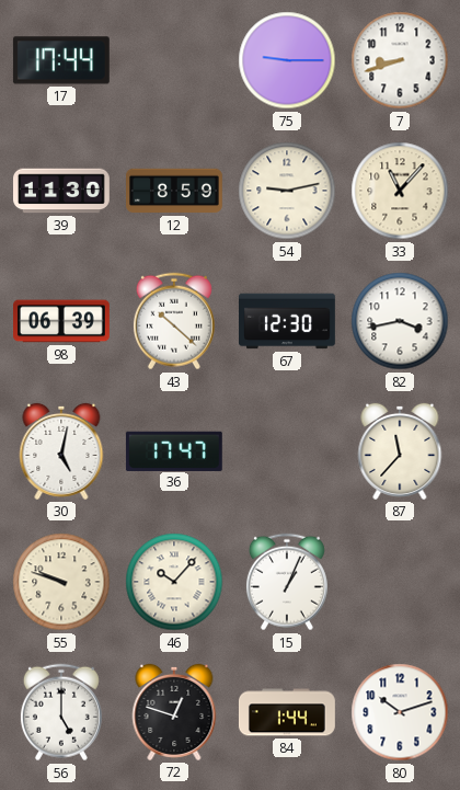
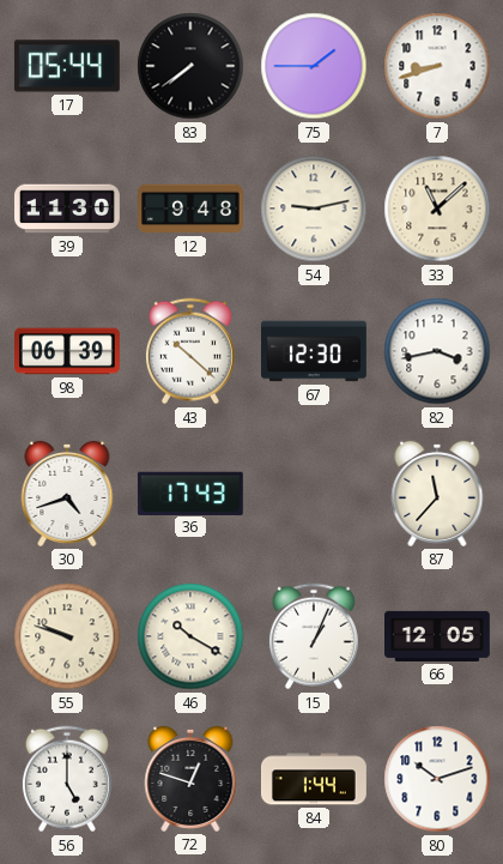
17: 17:44 -> 05:44 (67, 66)
83: none -> 7:39 (190, 66)
75: 9:15 -> 1:45 (314, 66)
12: 8:59 -> 9:48 (192, 209)
33: 11:07 -> 11:08 (437, 209)
30: 5:02 -> 4:42 (67, 494)
36: 17:47 -> 17:43 (190, 493)
46: 10:07 -> 10:20 (190, 636)
66: none -> 12:05 (438, 636)
